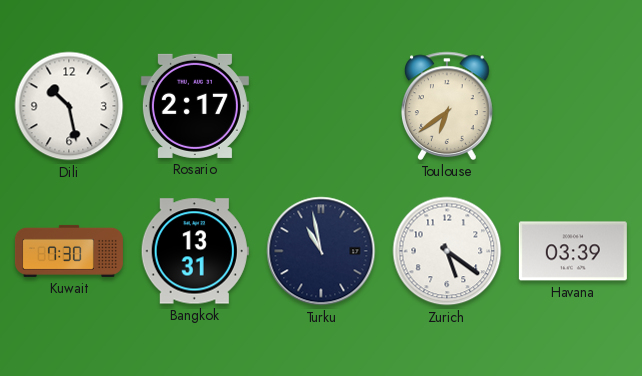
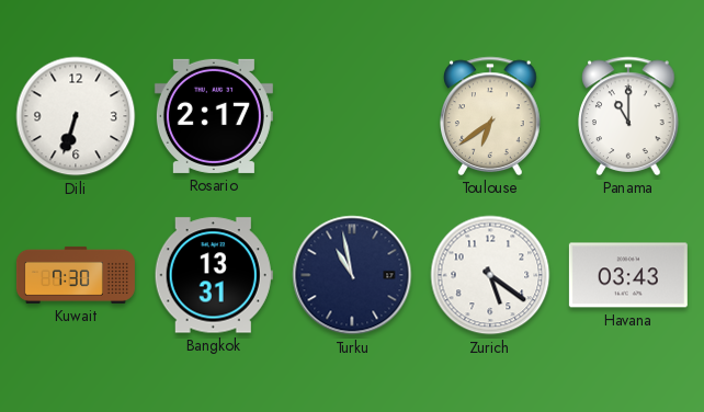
Dili: 10:28 -> 6:33 (76, 116)
Panama: none -> 11:00 (628, 116)
Havana: 03:39 -> 03:43 (628, 275)
